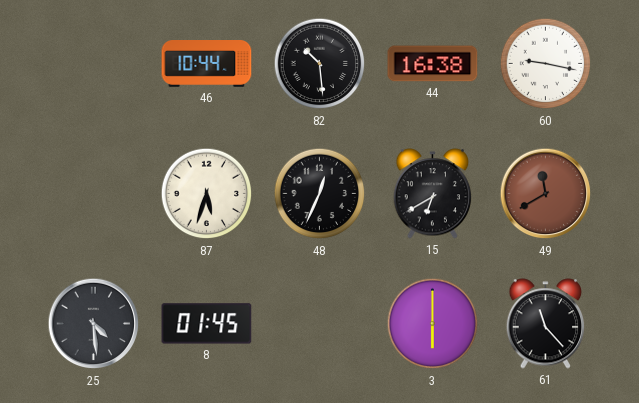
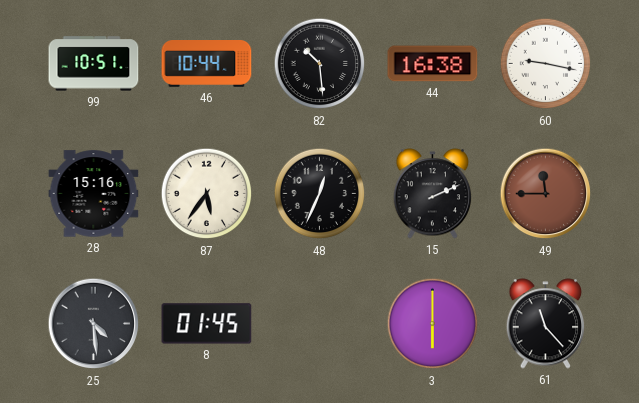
99: none -> 10:51 (94, 64)
28: none -> 15:16 (94, 194)
87: 5:33 -> 5:36 (207, 194)
15: 6:40 -> 2:11 (433, 194)
49: 11:40 -> 11:45 (546, 194)
